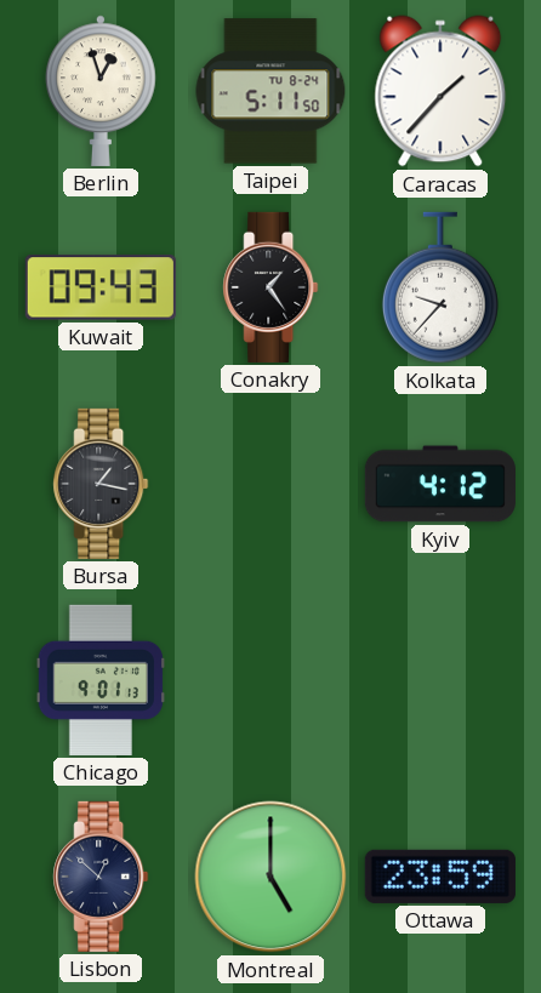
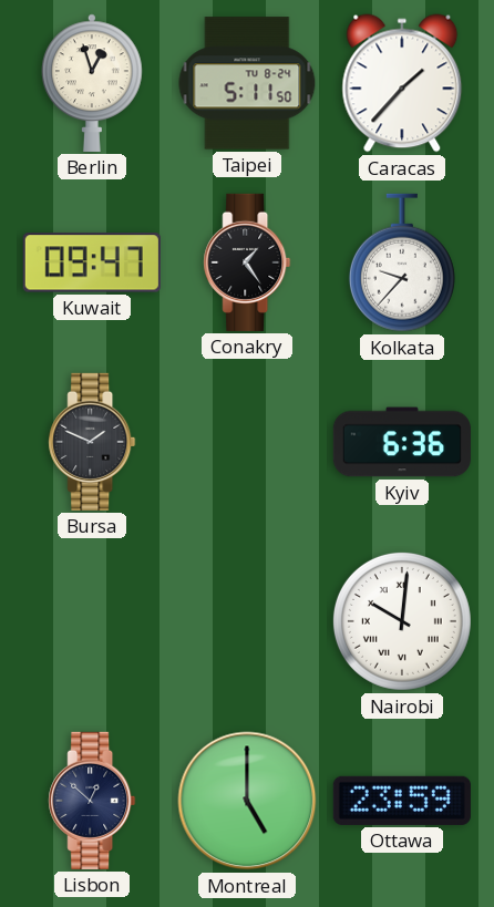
Kuwait: 09:43 -> 09:47 (92, 262)
Bursa: 1:17 -> 1:49 (92, 442)
Kyiv: 4:12 -> 6:36 (402, 442)
Chicago: 9:01 -> none (101, 680)
Nairobi: none -> 10:01 (402, 621)
